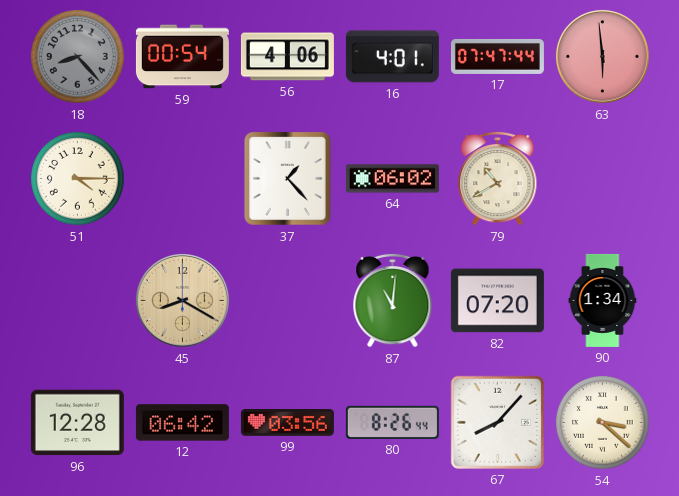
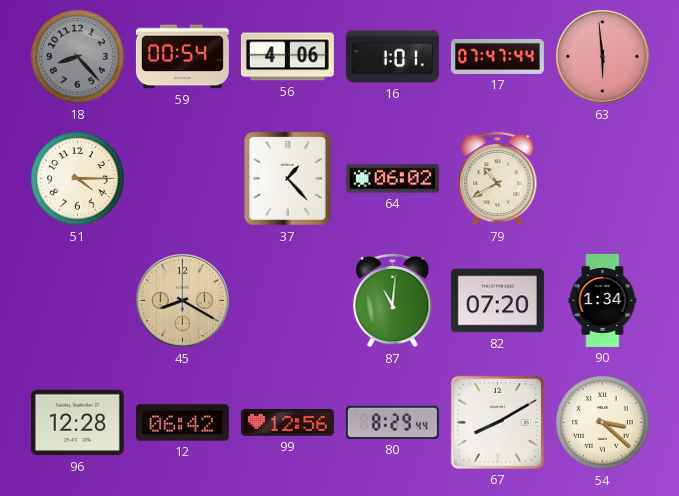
16: 4:01 -> 1:01 (392, 57)
99: 03:56 -> 12:56 (287, 423)
80: 8:26 -> 8:29 (392, 422)
67: 8:07 -> 8:10 (497, 422)
